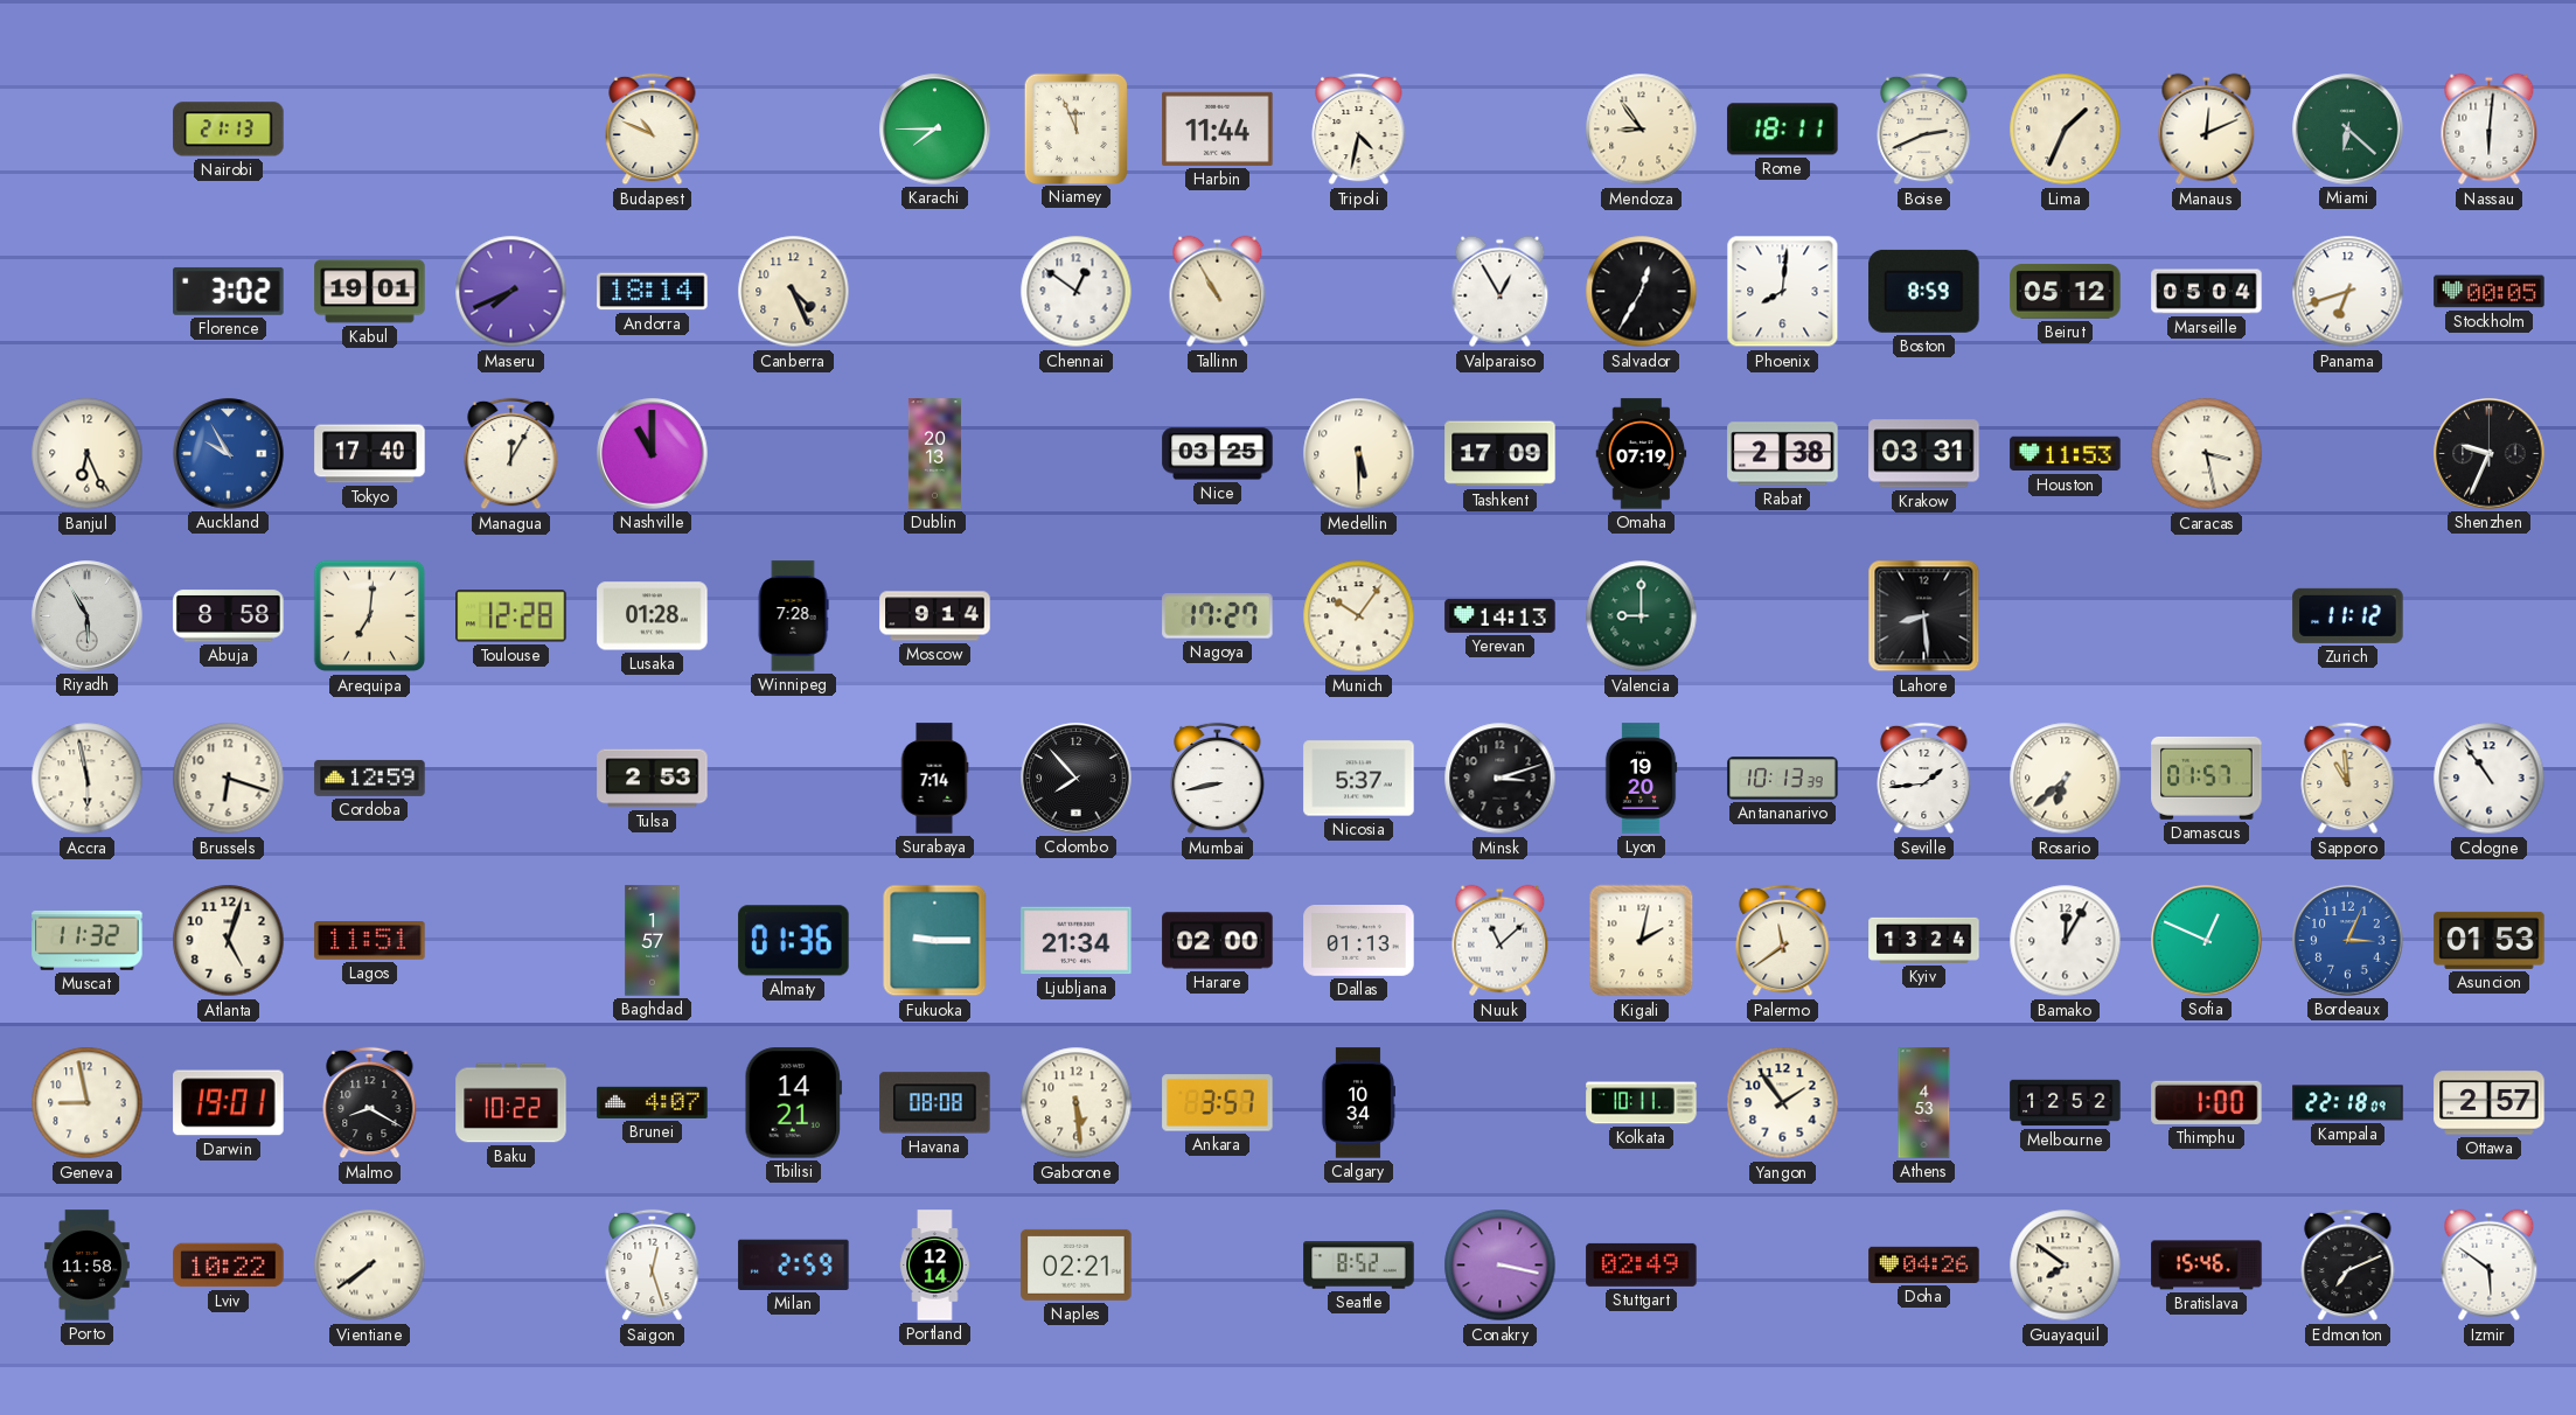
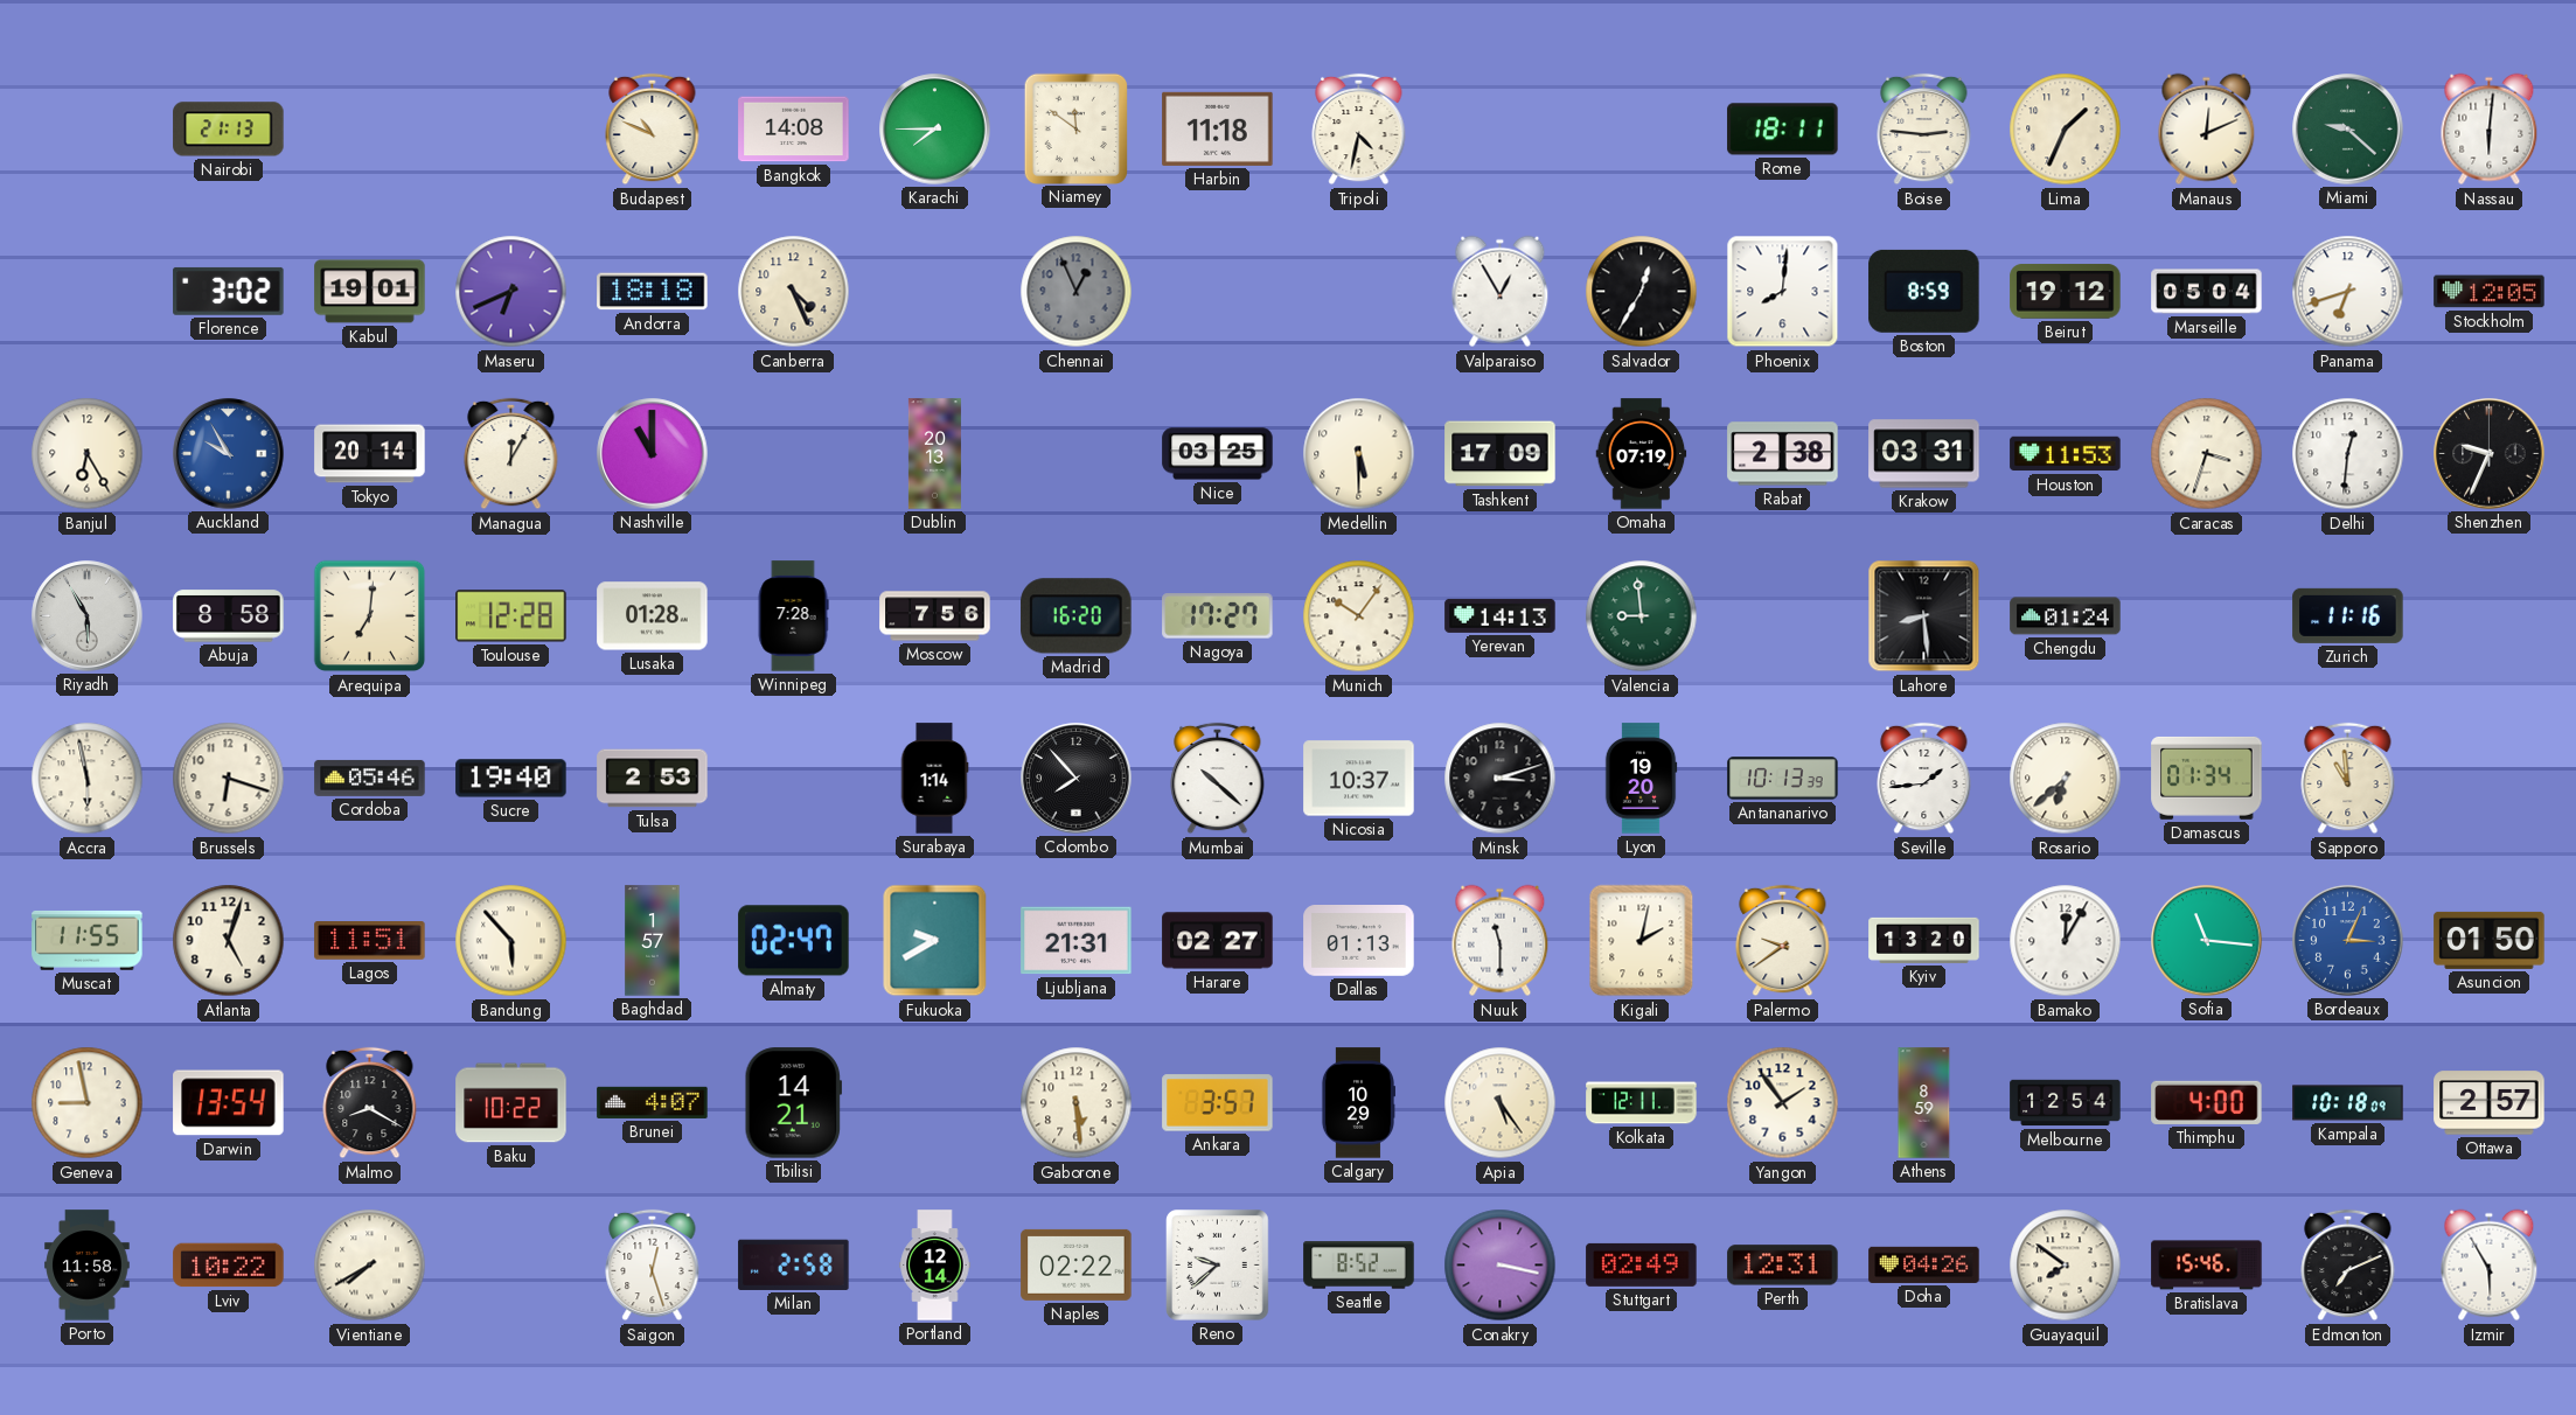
Bangkok: none -> 14:08 (794, 130)
Niamey: 11:56 -> 11:51 (1075, 128)
Harbin: 11:44 -> 11:18 (1218, 128)
Mendoza: 8:54 -> none (1642, 130)
Boise: 2:41 -> 2:46 (1924, 130)
Miami: 6:22 -> 9:22 (2348, 130)
Maseru: 7:41 -> 6:41 (511, 292)
Andorra: 18:14 -> 18:18 (653, 292)
Chennai: 12:51 -> 12:56 (1077, 292)
Chennai dial: white -> grey (1077, 292)
Tallinn: 10:55 -> none (1218, 292)
Beirut: 05:12 -> 19:12 (2066, 292)
Stockholm: 00:05 -> 12:05 (2490, 292)
Banjul: 6:26 -> 6:25 (88, 454)
Tokyo: 17:40 -> 20:14 (370, 454)
Caracas: 3:28 -> 3:33 (2207, 454)
Delhi: none -> 12:31 (2348, 454)
Moscow: 9:14 -> 7:56 (935, 616)
Madrid: none -> 16:20 (1077, 616)
Valencia: 9:00 -> 8:59 (1642, 616)
Chengdu: none -> 01:24 (2066, 616)
Zurich: 11:12 -> 11:16 (2348, 615)
Cordoba: 12:59 -> 05:46 (370, 778)
Sucre: none -> 19:40 (511, 779)
Surabaya: 7:14 -> 1:14 (934, 779)
Mumbai: 8:43 -> 10:22 (1218, 779)
Nicosia: 5:37 -> 10:37 (1359, 779)
Damascus: 01:57 -> 01:34 (2207, 778)
Cologne: 10:54 -> none (2490, 779)
Muscat: 11:32 -> 11:55 (88, 940)
Bandung: none -> 5:53 (511, 941)
Almaty: 01:36 -> 02:47 (794, 941)
Fukuoka: 9:15 -> 9:40 (935, 941)
Ljubljana: 21:34 -> 21:31 (1077, 941)
Harare: 02:00 -> 02:27 (1218, 941)
Nuuk: 11:08 -> 11:30 (1501, 941)
Palermo: 11:39 -> 9:39 (1783, 941)
Kyiv: 13:24 -> 13:20 (1924, 940)
Sofia: 12:49 -> 11:16 (2207, 941)
Asuncion: 01:53 -> 01:50 (2490, 940)
Darwin: 19:01 -> 13:54 (229, 1103)
Havana: 08:08 -> none (935, 1103)
Calgary: 10:34 -> 10:29 (1357, 1103)
Apia: none -> 5:24 (1501, 1103)
Kolkata: 10:11 -> 12:11 (1642, 1103)
Athens: 4:53 -> 8:59 (1924, 1103)
Melbourne: 12:52 -> 12:54 (2066, 1103)
Thimphu: 1:00 -> 4:00 (2207, 1102)
Kampala: 22:18 -> 10:18 (2348, 1103)
Vientiane: 7:39 -> 7:40 (370, 1266)
Milan: 2:59 -> 2:58 (794, 1264)
Naples: 02:21 -> 02:22 (1077, 1264)
Reno: none -> 9:38 (1218, 1266)
Perth: none -> 12:31 (1783, 1266)
Izmir: 5:51 -> 5:55 (2490, 1266)
